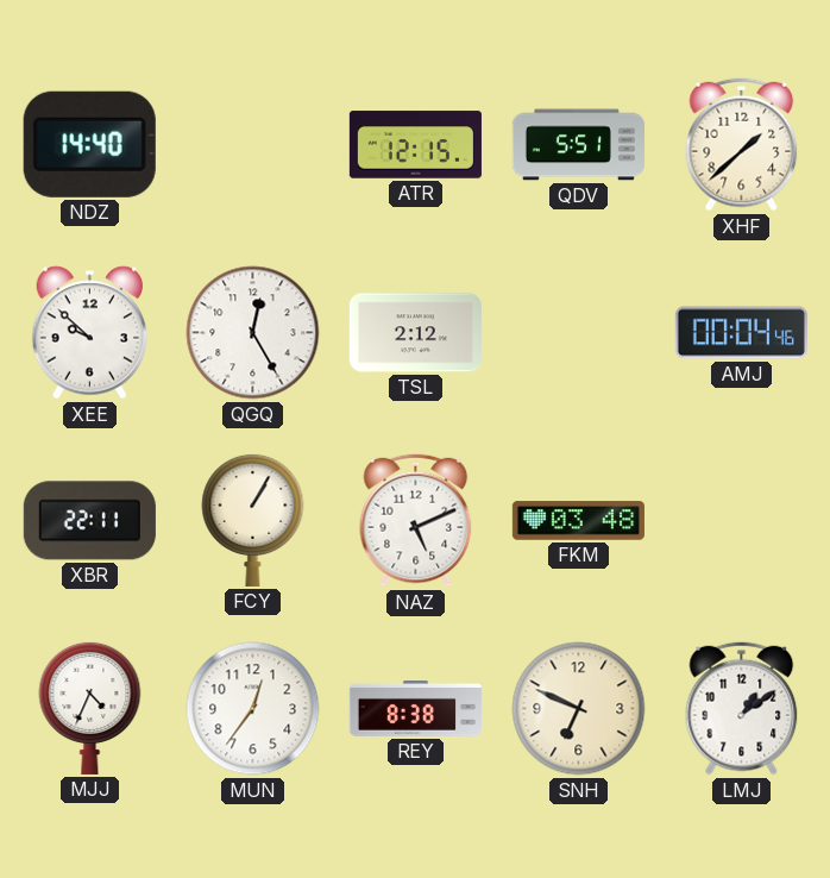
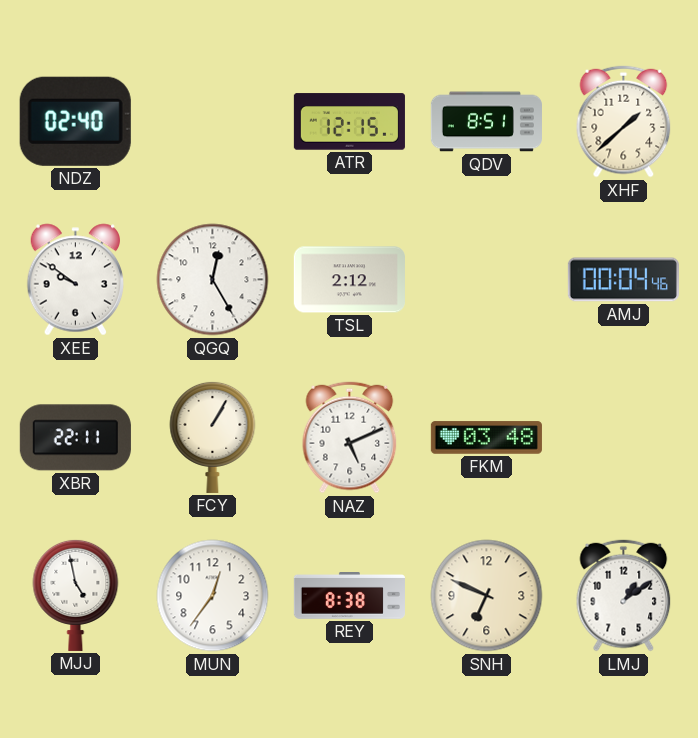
NDZ: 14:40 -> 02:40 (75, 121)
QDV: 5:51 -> 8:51 (486, 122)
XEE: 9:52 -> 9:51 (76, 280)
MJJ: 4:34 -> 4:58 (76, 595)
